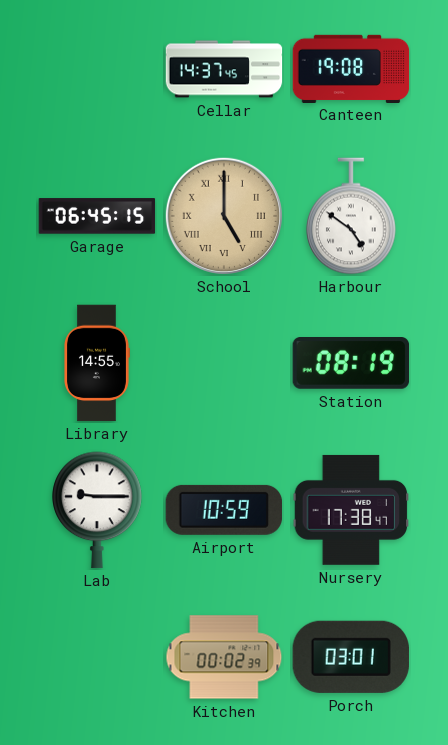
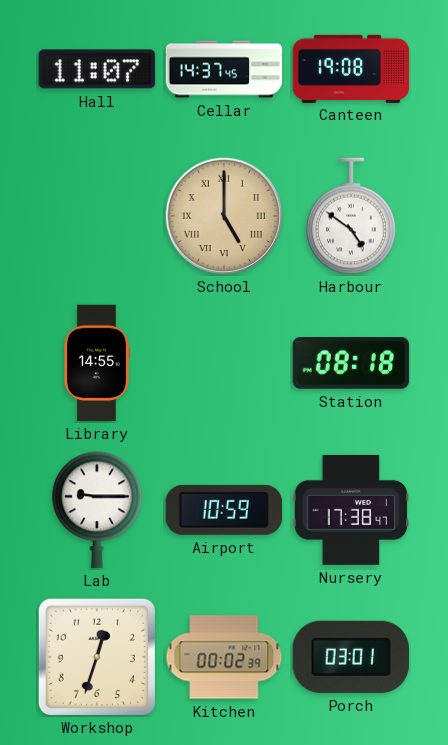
Hall: none -> 11:07 (96, 69)
Garage: 06:45 -> none (97, 216)
Station: 08:19 -> 08:18 (351, 364)
Workshop: none -> 12:33 (97, 657)
